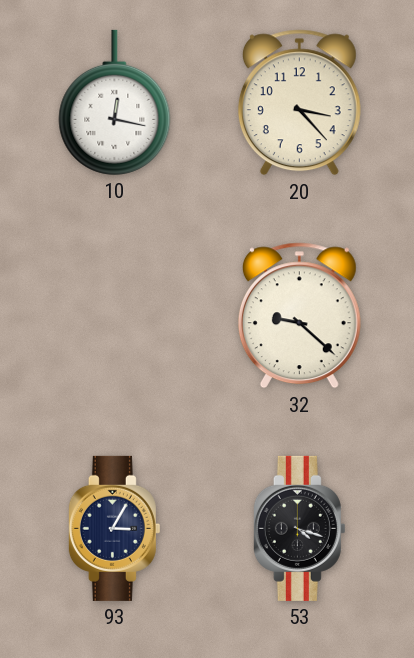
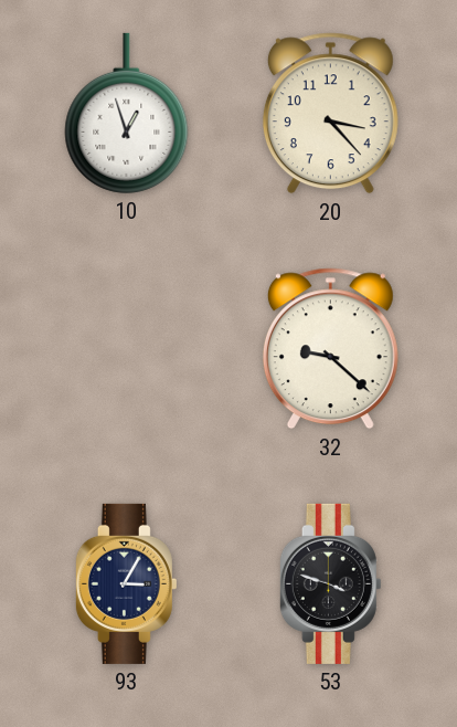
10: 12:17 -> 12:57 (127, 113)
53: 4:18 -> 3:48 (330, 583)
